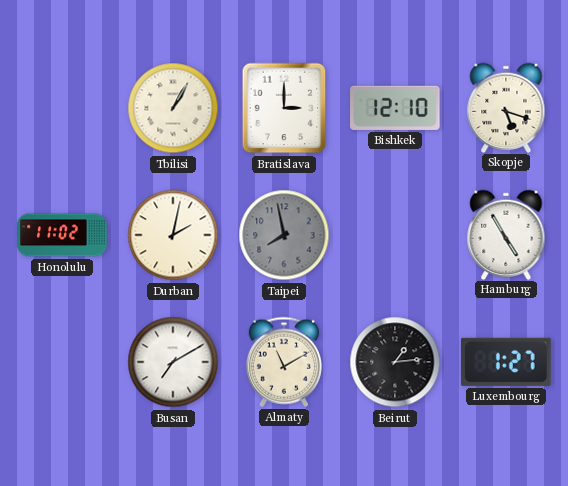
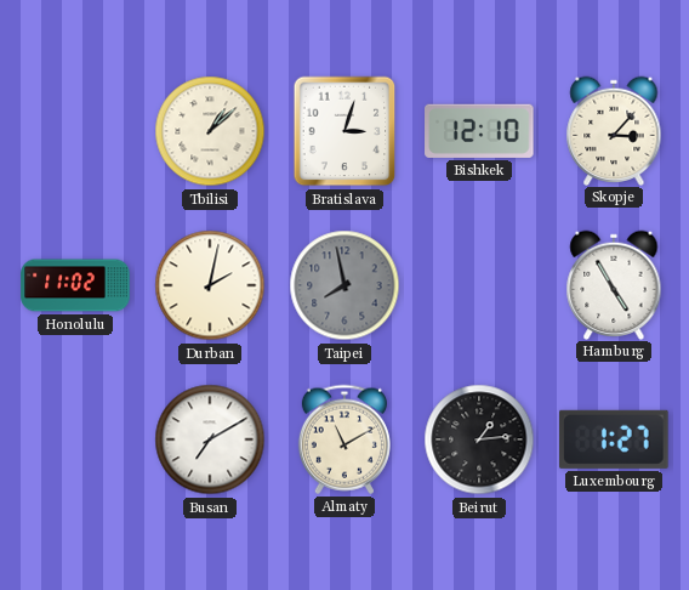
Tbilisi: 1:05 -> 1:08 (210, 131)
Bratislava: 3:00 -> 3:03 (344, 131)
Skopje: 5:18 -> 3:07 (614, 130)
